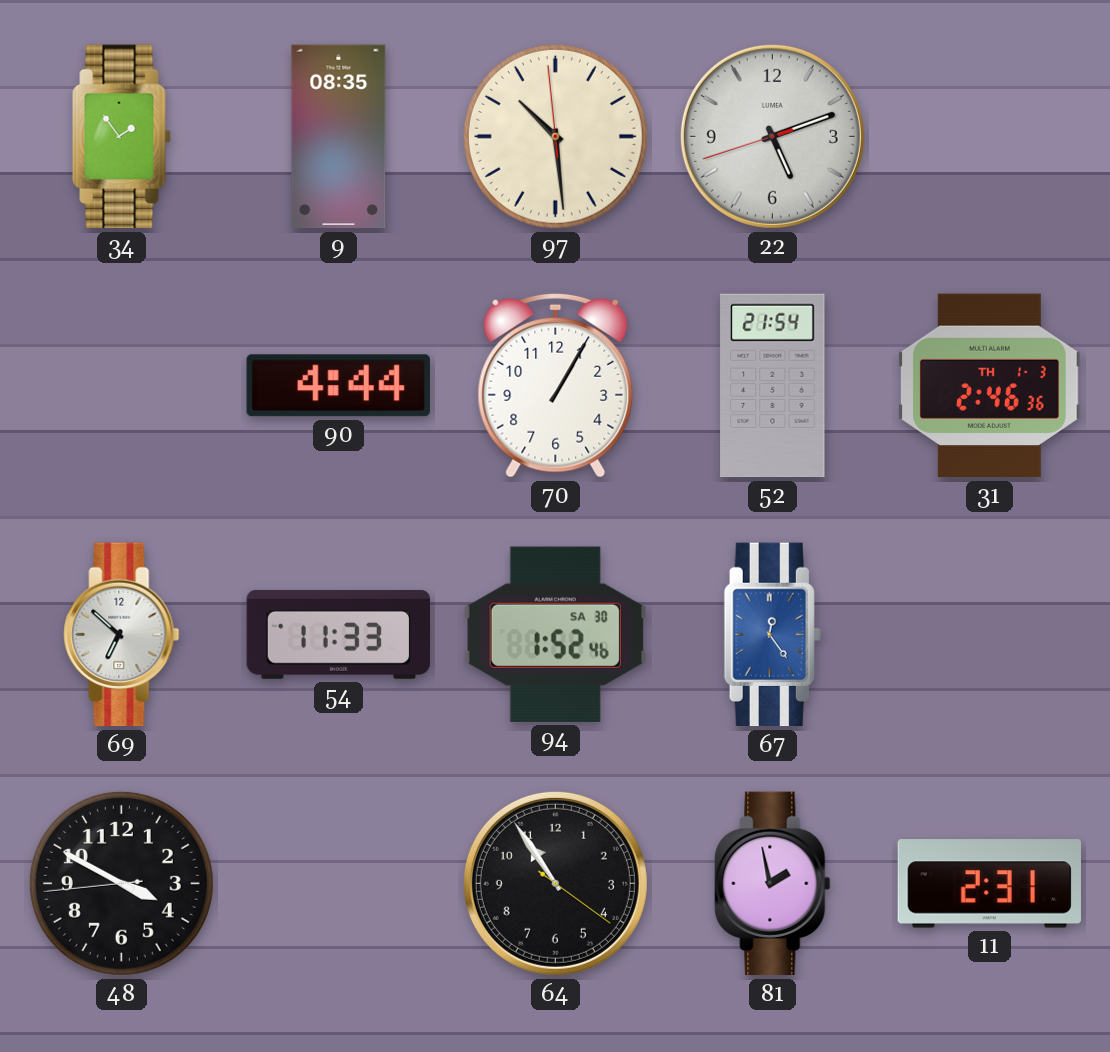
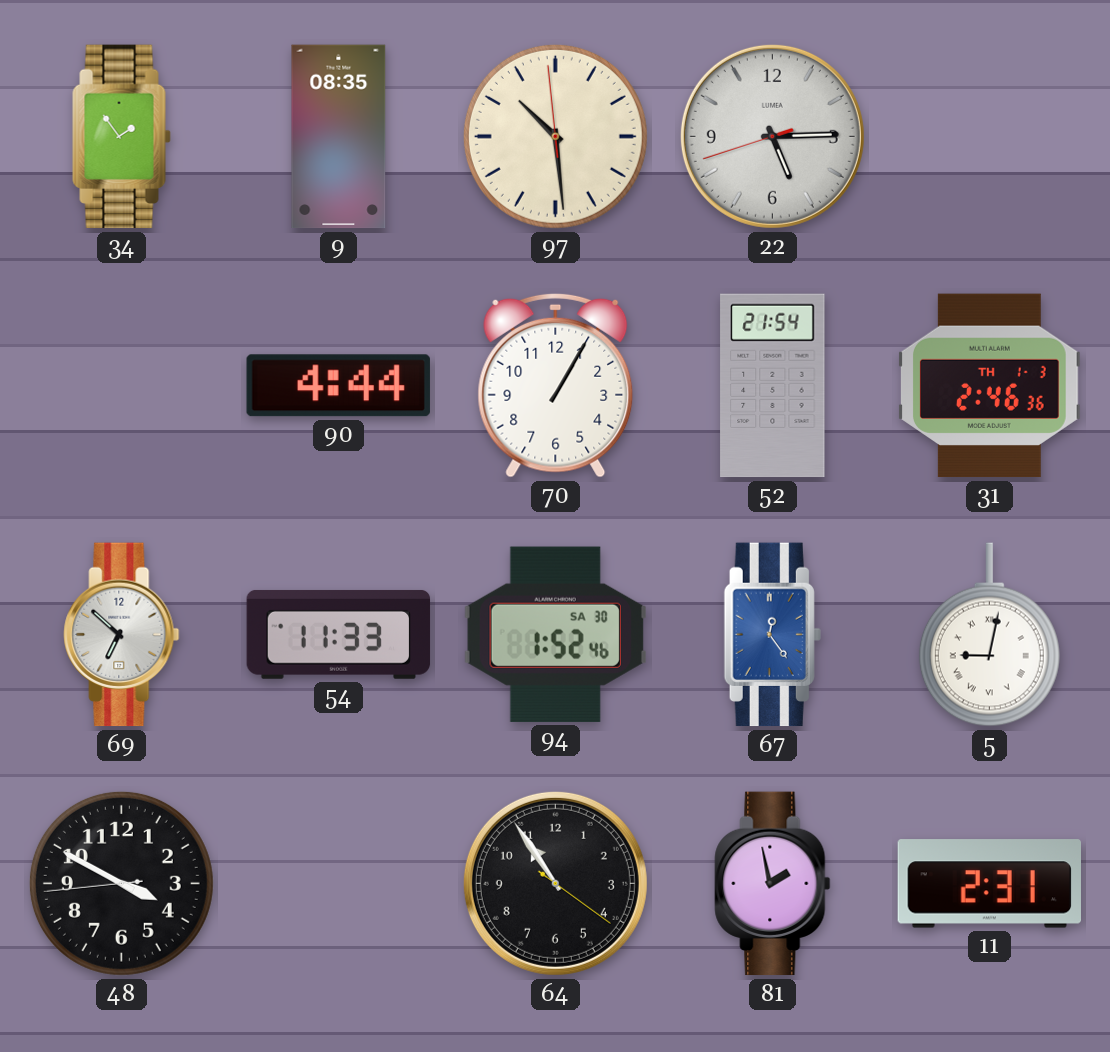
22: 5:11 -> 5:14 (772, 136)
5: none -> 9:02 (989, 635)
